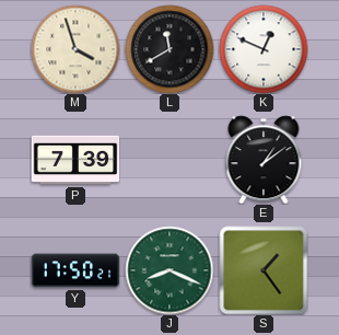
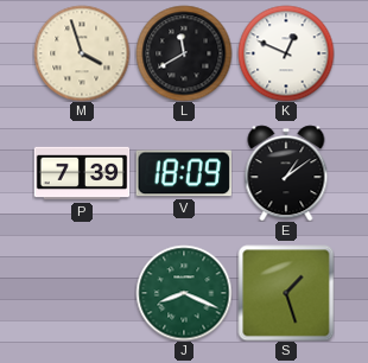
V: none -> 18:09 (184, 173)
Y: 17:50 -> none (75, 270)
S: 1:24 -> 1:27 (286, 293)
